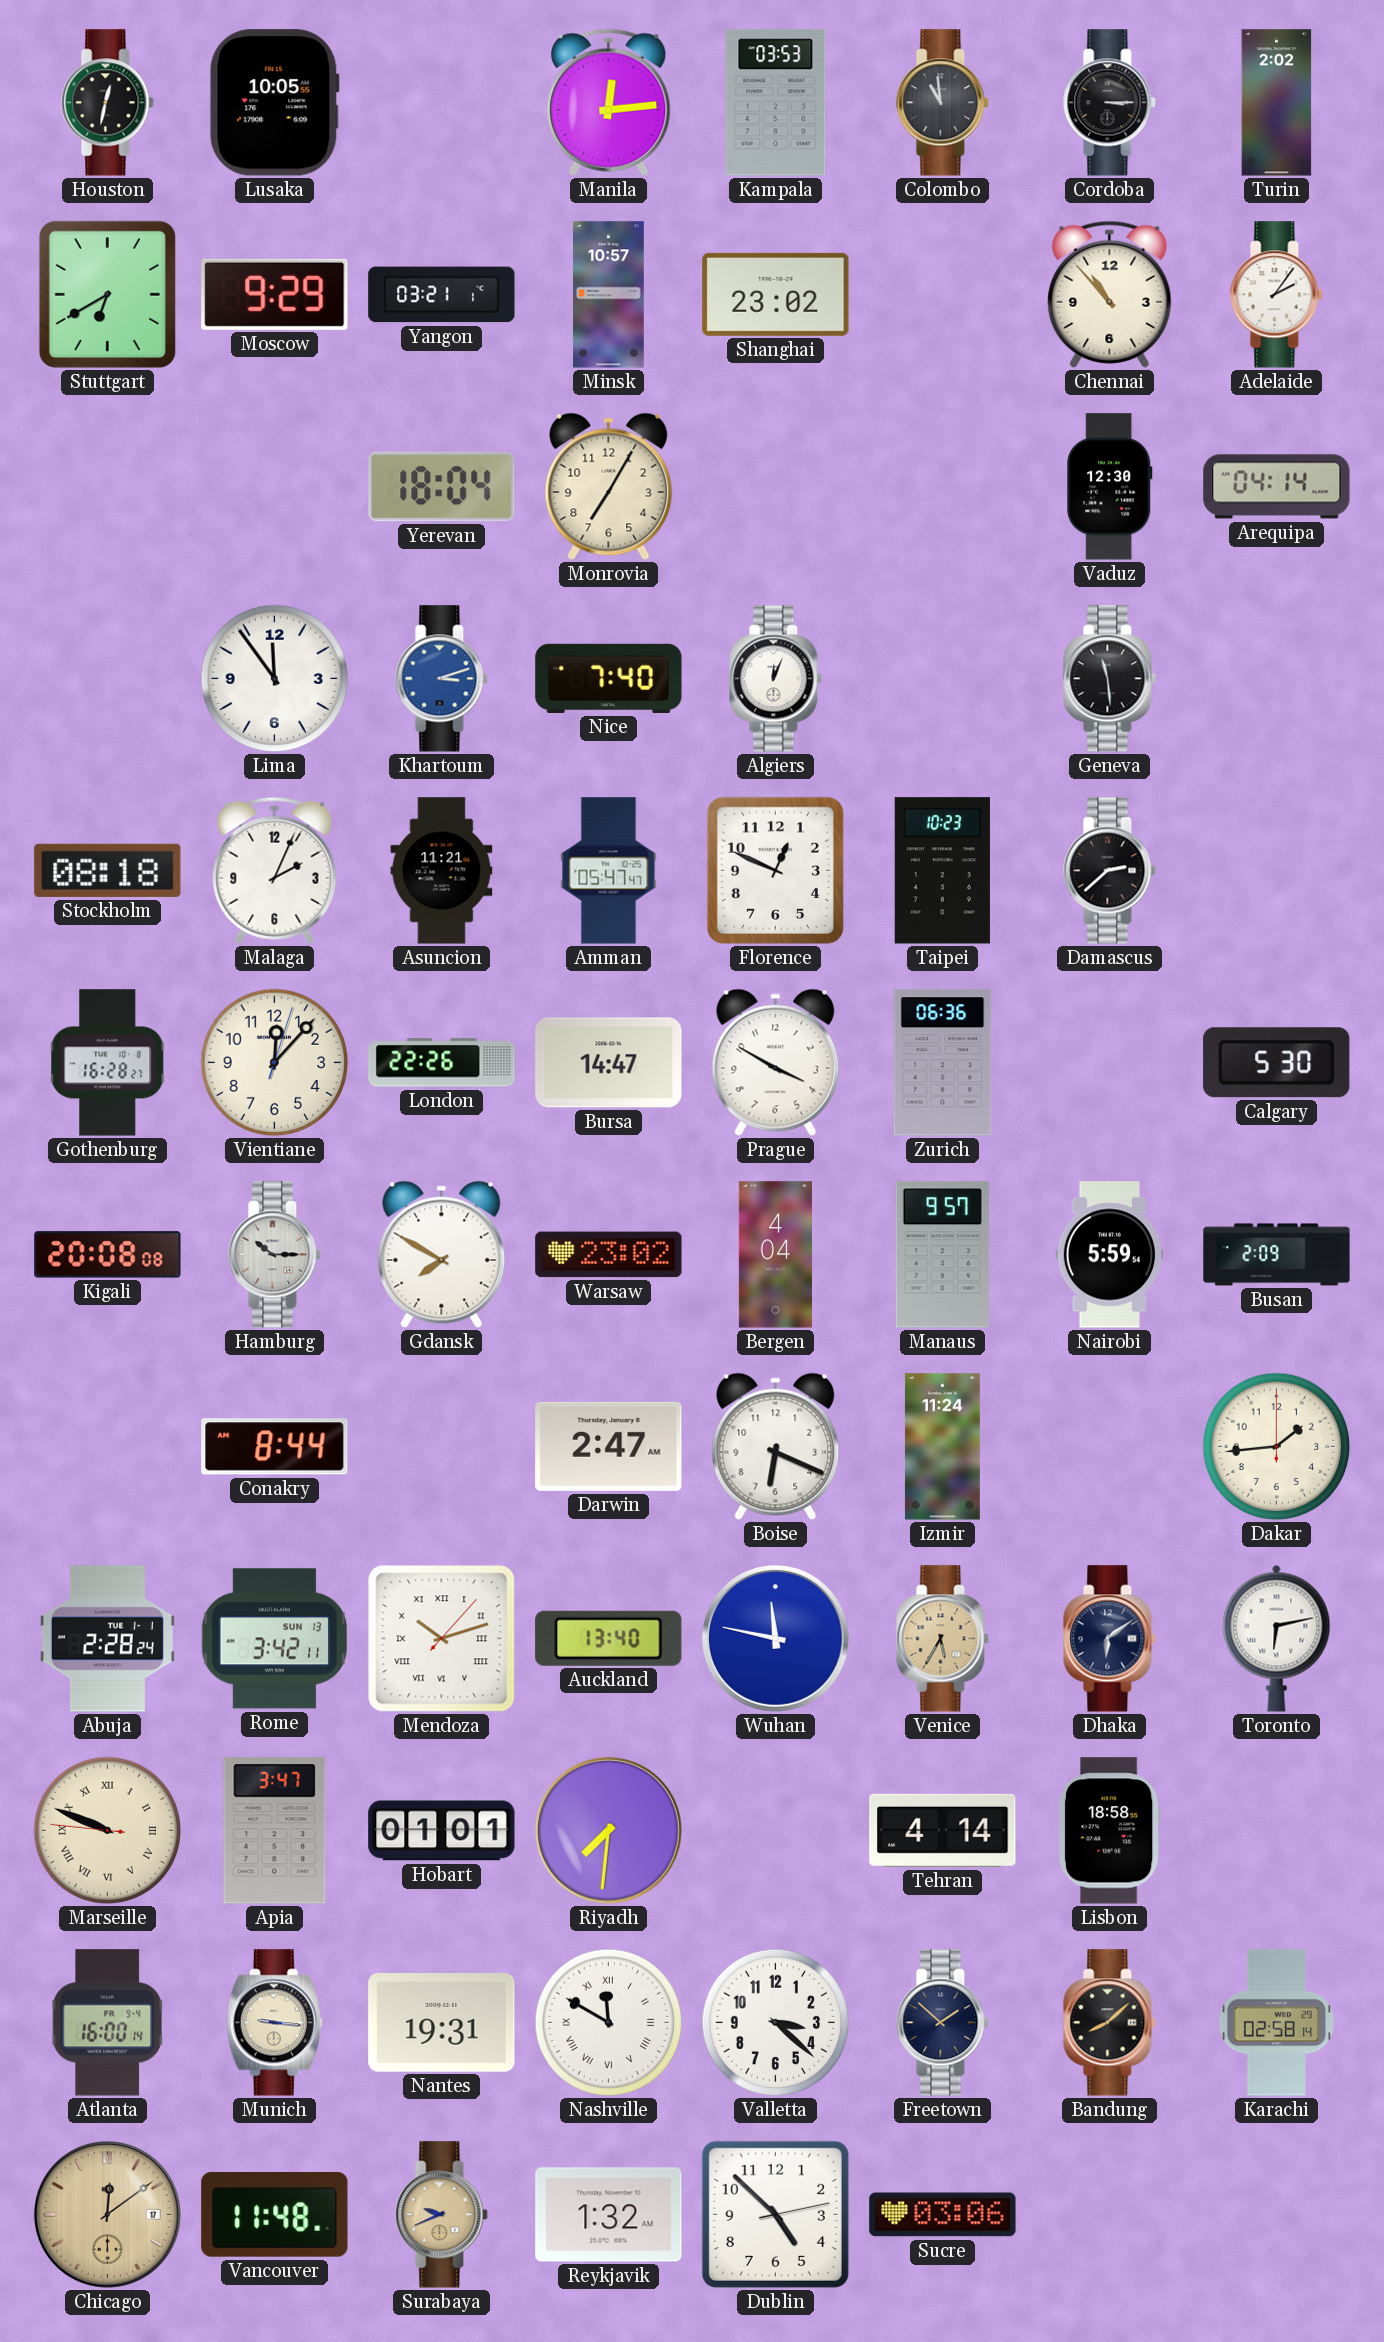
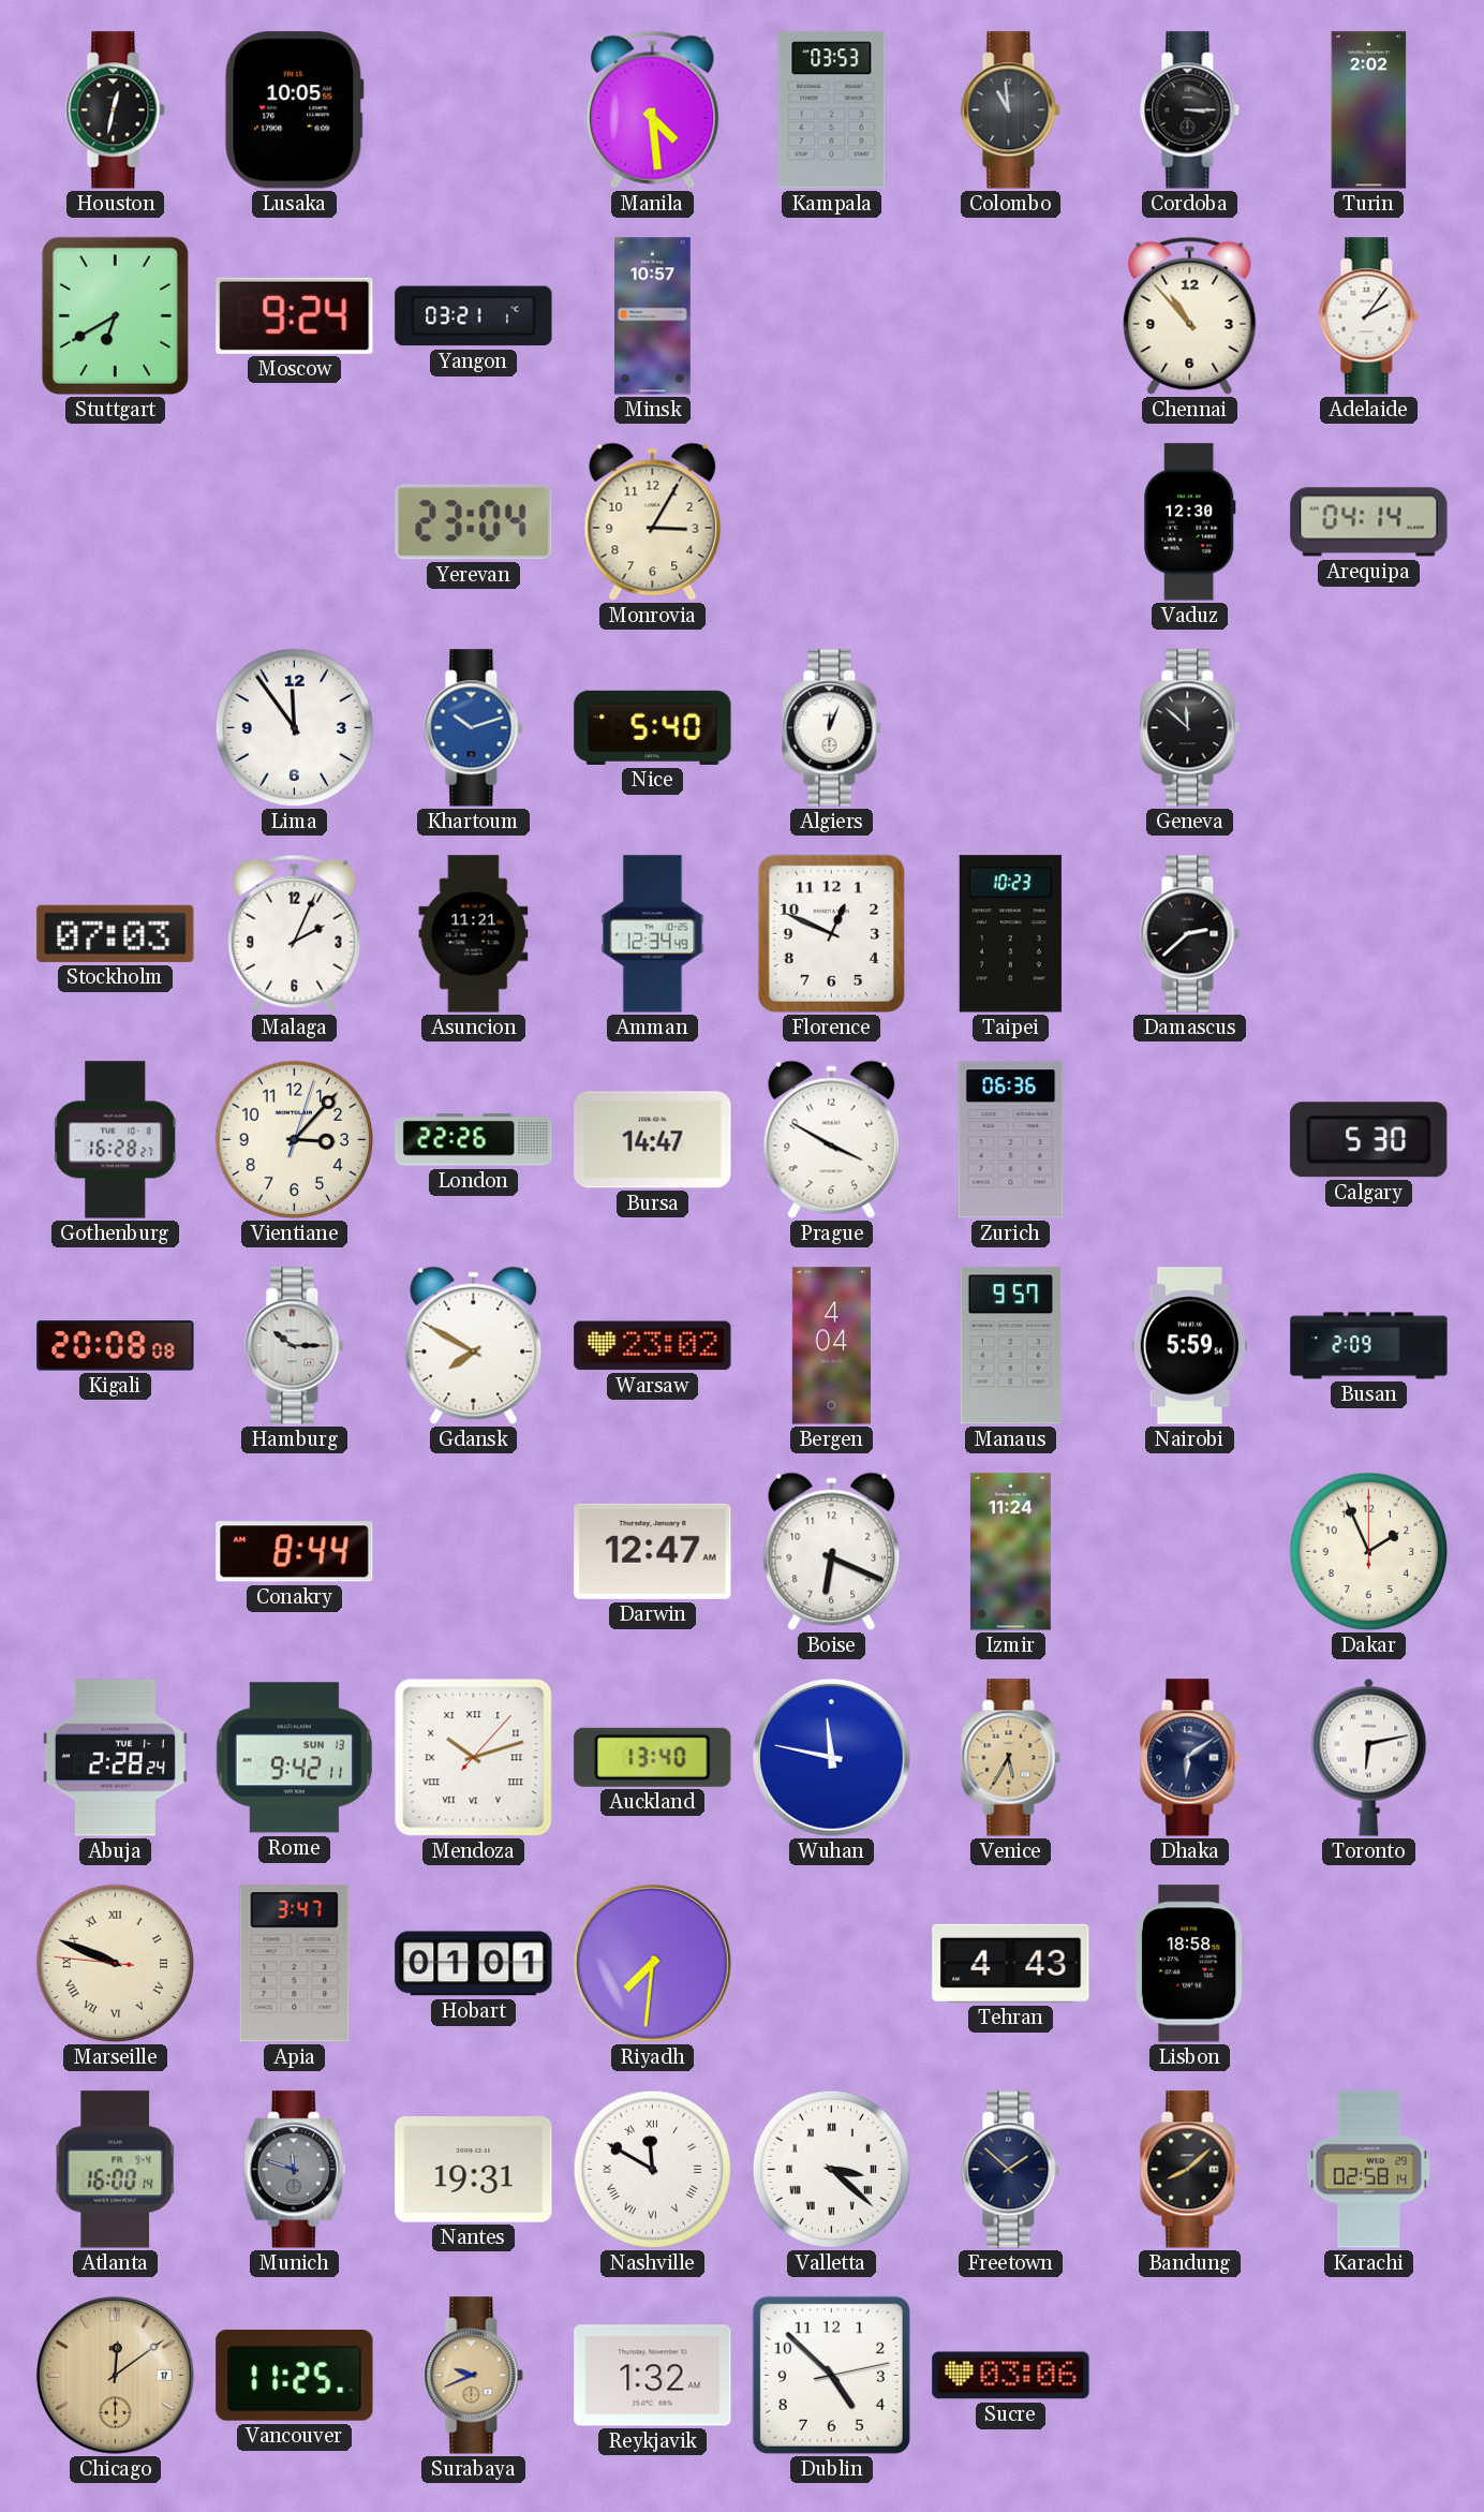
Manila: 12:14 -> 4:29 (653, 109)
Moscow: 9:29 -> 9:24 (295, 315)
Shanghai: 23:02 -> none (776, 294)
Yerevan: 18:04 -> 23:04 (474, 522)
Monrovia: 7:05 -> 3:05 (653, 522)
Khartoum: 3:12 -> 10:12 (474, 728)
Nice: 7:40 -> 5:40 (653, 727)
Geneva: 11:29 -> 11:52 (1190, 728)
Stockholm: 08:18 -> 07:03 (116, 933)
Amman: 05:47 -> 12:34 (653, 934)
Vientiane: 12:07 -> 3:07 (295, 1140)
Darwin: 2:47 -> 12:47 (653, 1551)
Dakar: 1:44 -> 1:56 (1369, 1552)
Rome: 3:42 -> 9:42 (295, 1758)
Tehran: 4:14 -> 4:43 (1011, 1963)
Munich: 9:16 -> 11:48 (294, 2170)
Munich dial: cream -> grey (294, 2170)
Valletta numerals: Arabic -> Roman (832, 2170)
Vancouver: 11:48 -> 11:25 (295, 2376)
